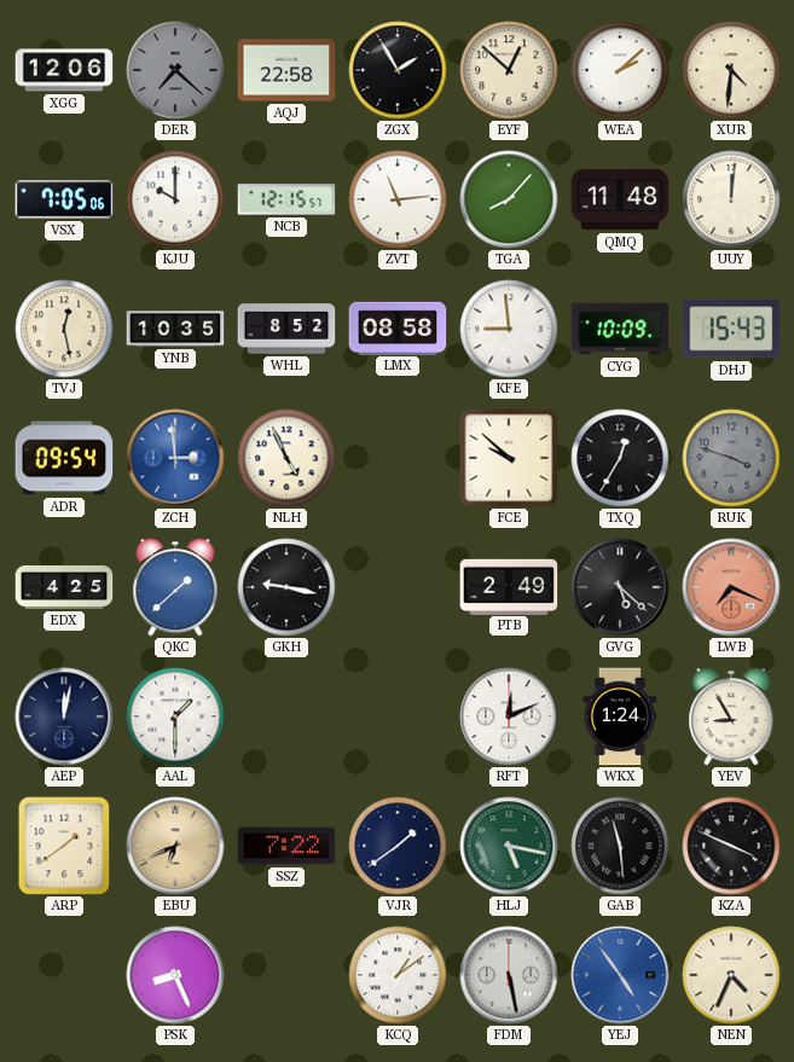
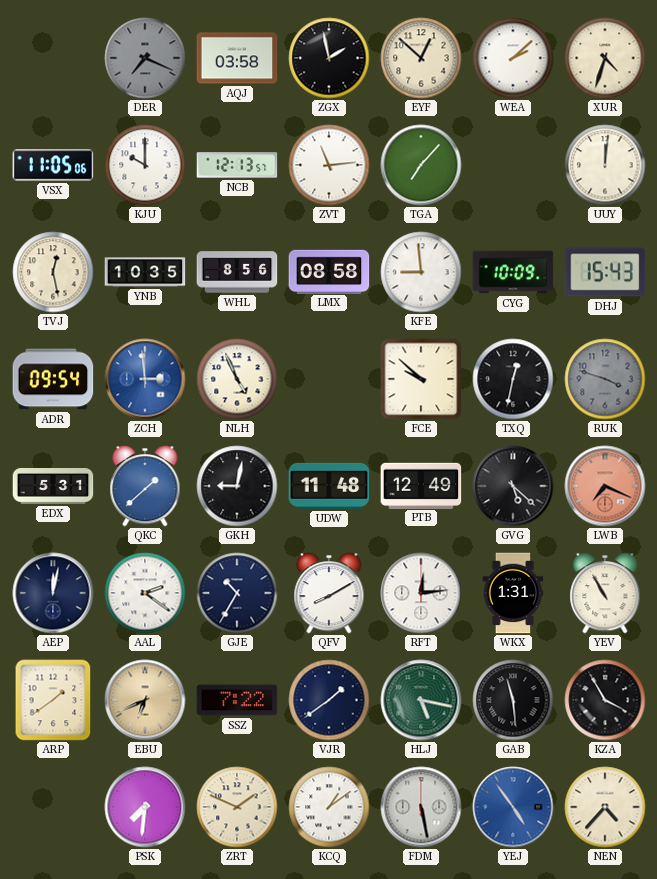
XGG: 12:06 -> none (64, 70)
DER: 7:22 -> 7:19 (145, 58)
AQJ: 22:58 -> 03:58 (237, 58)
ZGX: 1:55 -> 1:58 (329, 58)
XUR: 4:31 -> 4:33 (605, 58)
VSX: 7:05 -> 11:05 (53, 165)
NCB: 12:15 -> 12:13 (237, 165)
TGA: 8:07 -> 7:07 (421, 165)
QMQ: 11:48 -> none (620, 199)
WHL: 8:52 -> 8:56 (237, 272)
TXQ: 12:35 -> 12:32 (513, 379)
EDX: 4:25 -> 5:31 (53, 487)
GKH: 9:17 -> 9:02 (237, 486)
UDW: none -> 11:48 (329, 486)
PTB: 2:49 -> 12:49 (421, 485)
AAL: 1:30 -> 2:21 (145, 593)
GJE: none -> 10:35 (237, 593)
QFV: none -> 8:10 (329, 593)
RFT: 12:11 -> 12:14 (421, 593)
WKX: 1:24 -> 1:31 (513, 593)
YEV: 8:55 -> 10:55 (605, 593)
KZA: 3:49 -> 3:55 (605, 700)
PSK: 8:26 -> 7:31 (145, 807)
ZRT: none -> 1:49 (237, 807)
NEN: 4:34 -> 4:37 (605, 807)
